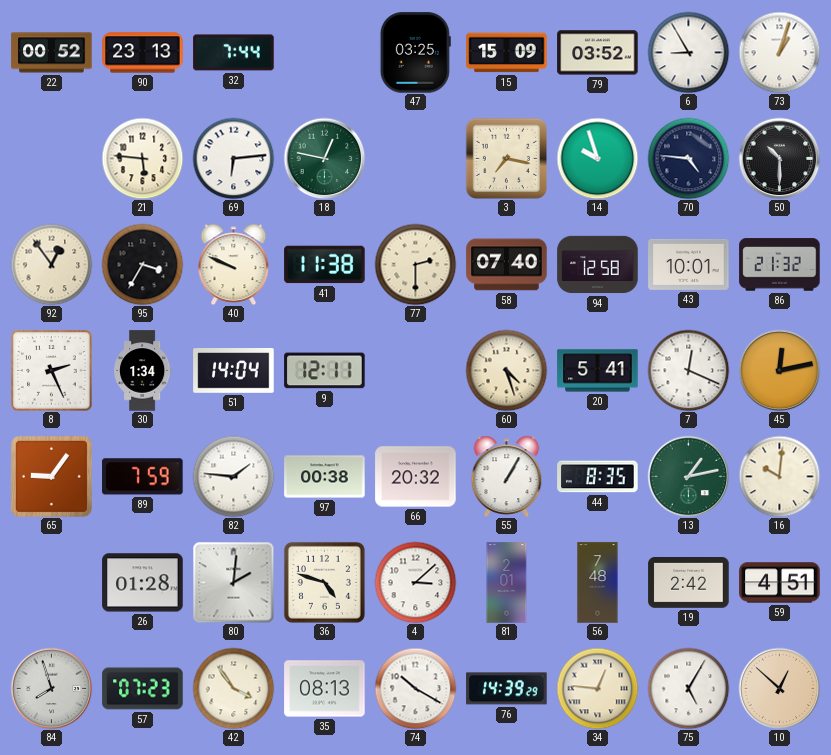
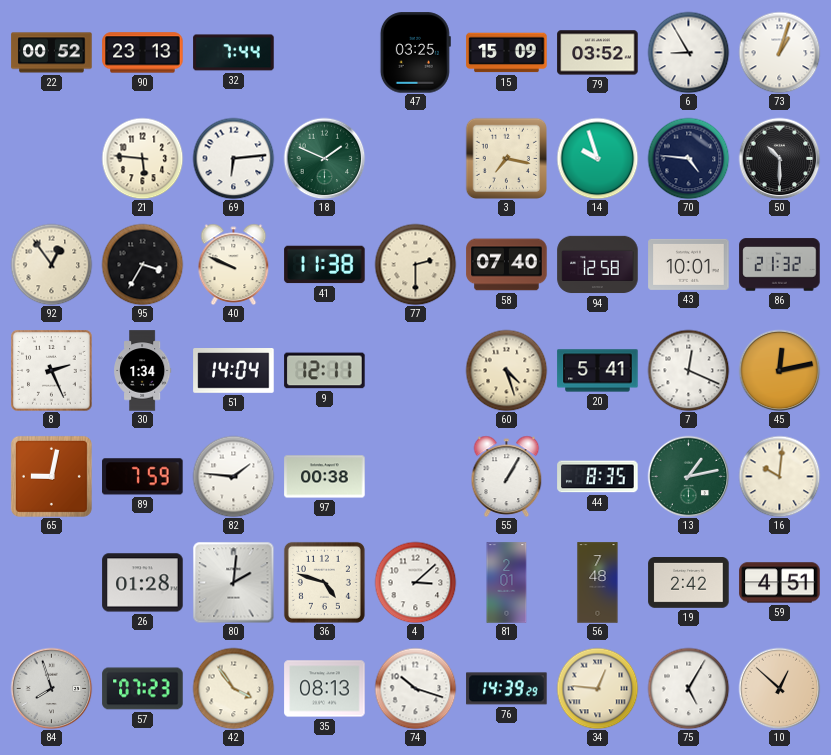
18: 12:47 -> 1:49 (324, 158)
65: 9:06 -> 9:02 (51, 476)
66: 20:32 -> none (416, 477)
74: 10:20 -> 10:18 (415, 688)
